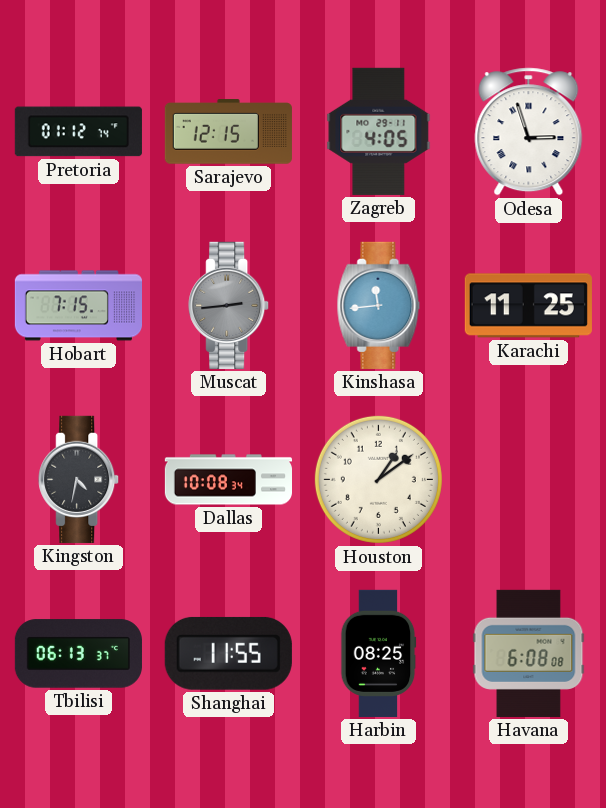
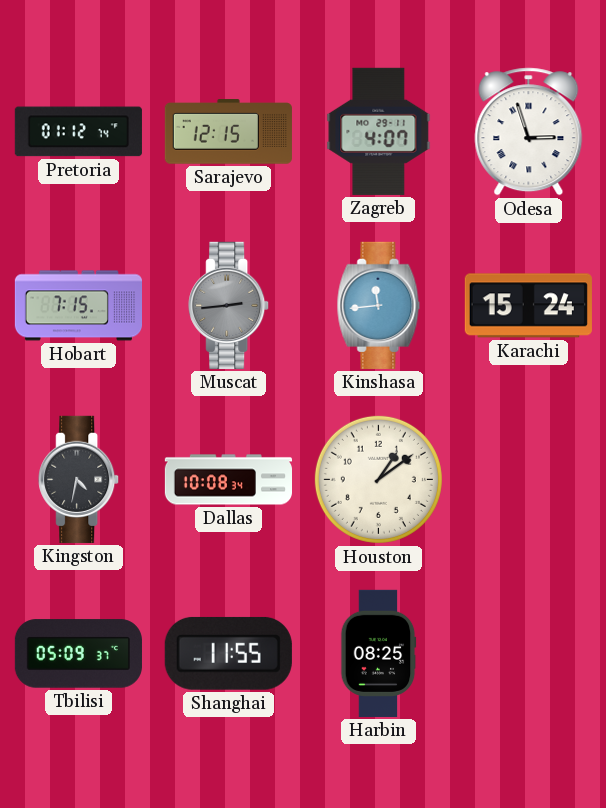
Zagreb: 4:05 -> 4:07 (379, 131)
Karachi: 11:25 -> 15:24 (528, 306)
Tbilisi: 06:13 -> 05:09 (78, 654)
Havana: 6:08 -> none (529, 653)
